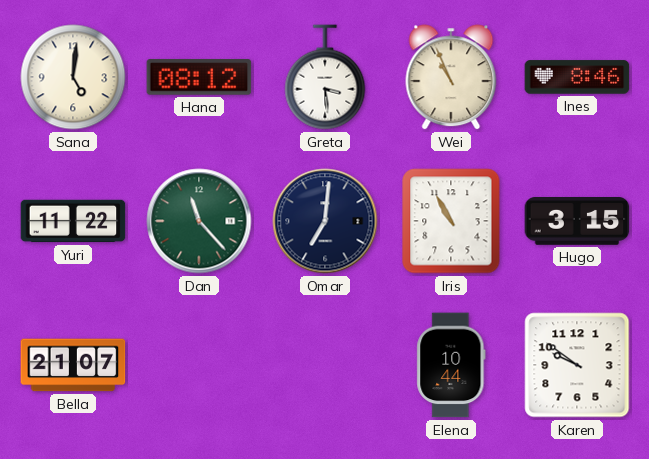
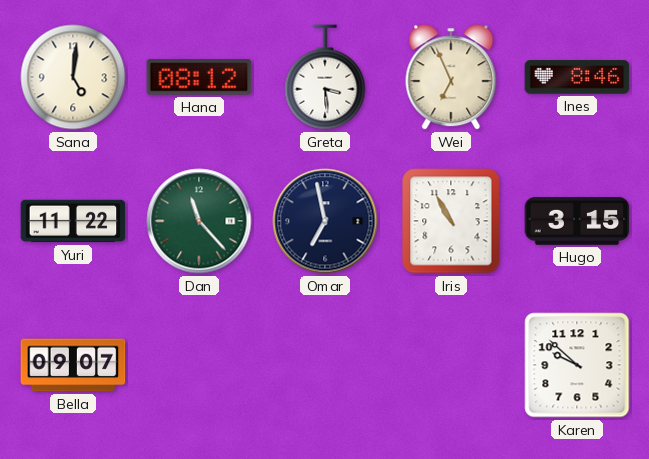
Wei: 10:56 -> 6:56 (451, 77)
Omar: 7:01 -> 6:58 (325, 221)
Bella: 21:07 -> 09:07 (73, 365)
Elena: 10:44 -> none (451, 365)
Karen: 9:51 -> 9:52 (577, 365)
